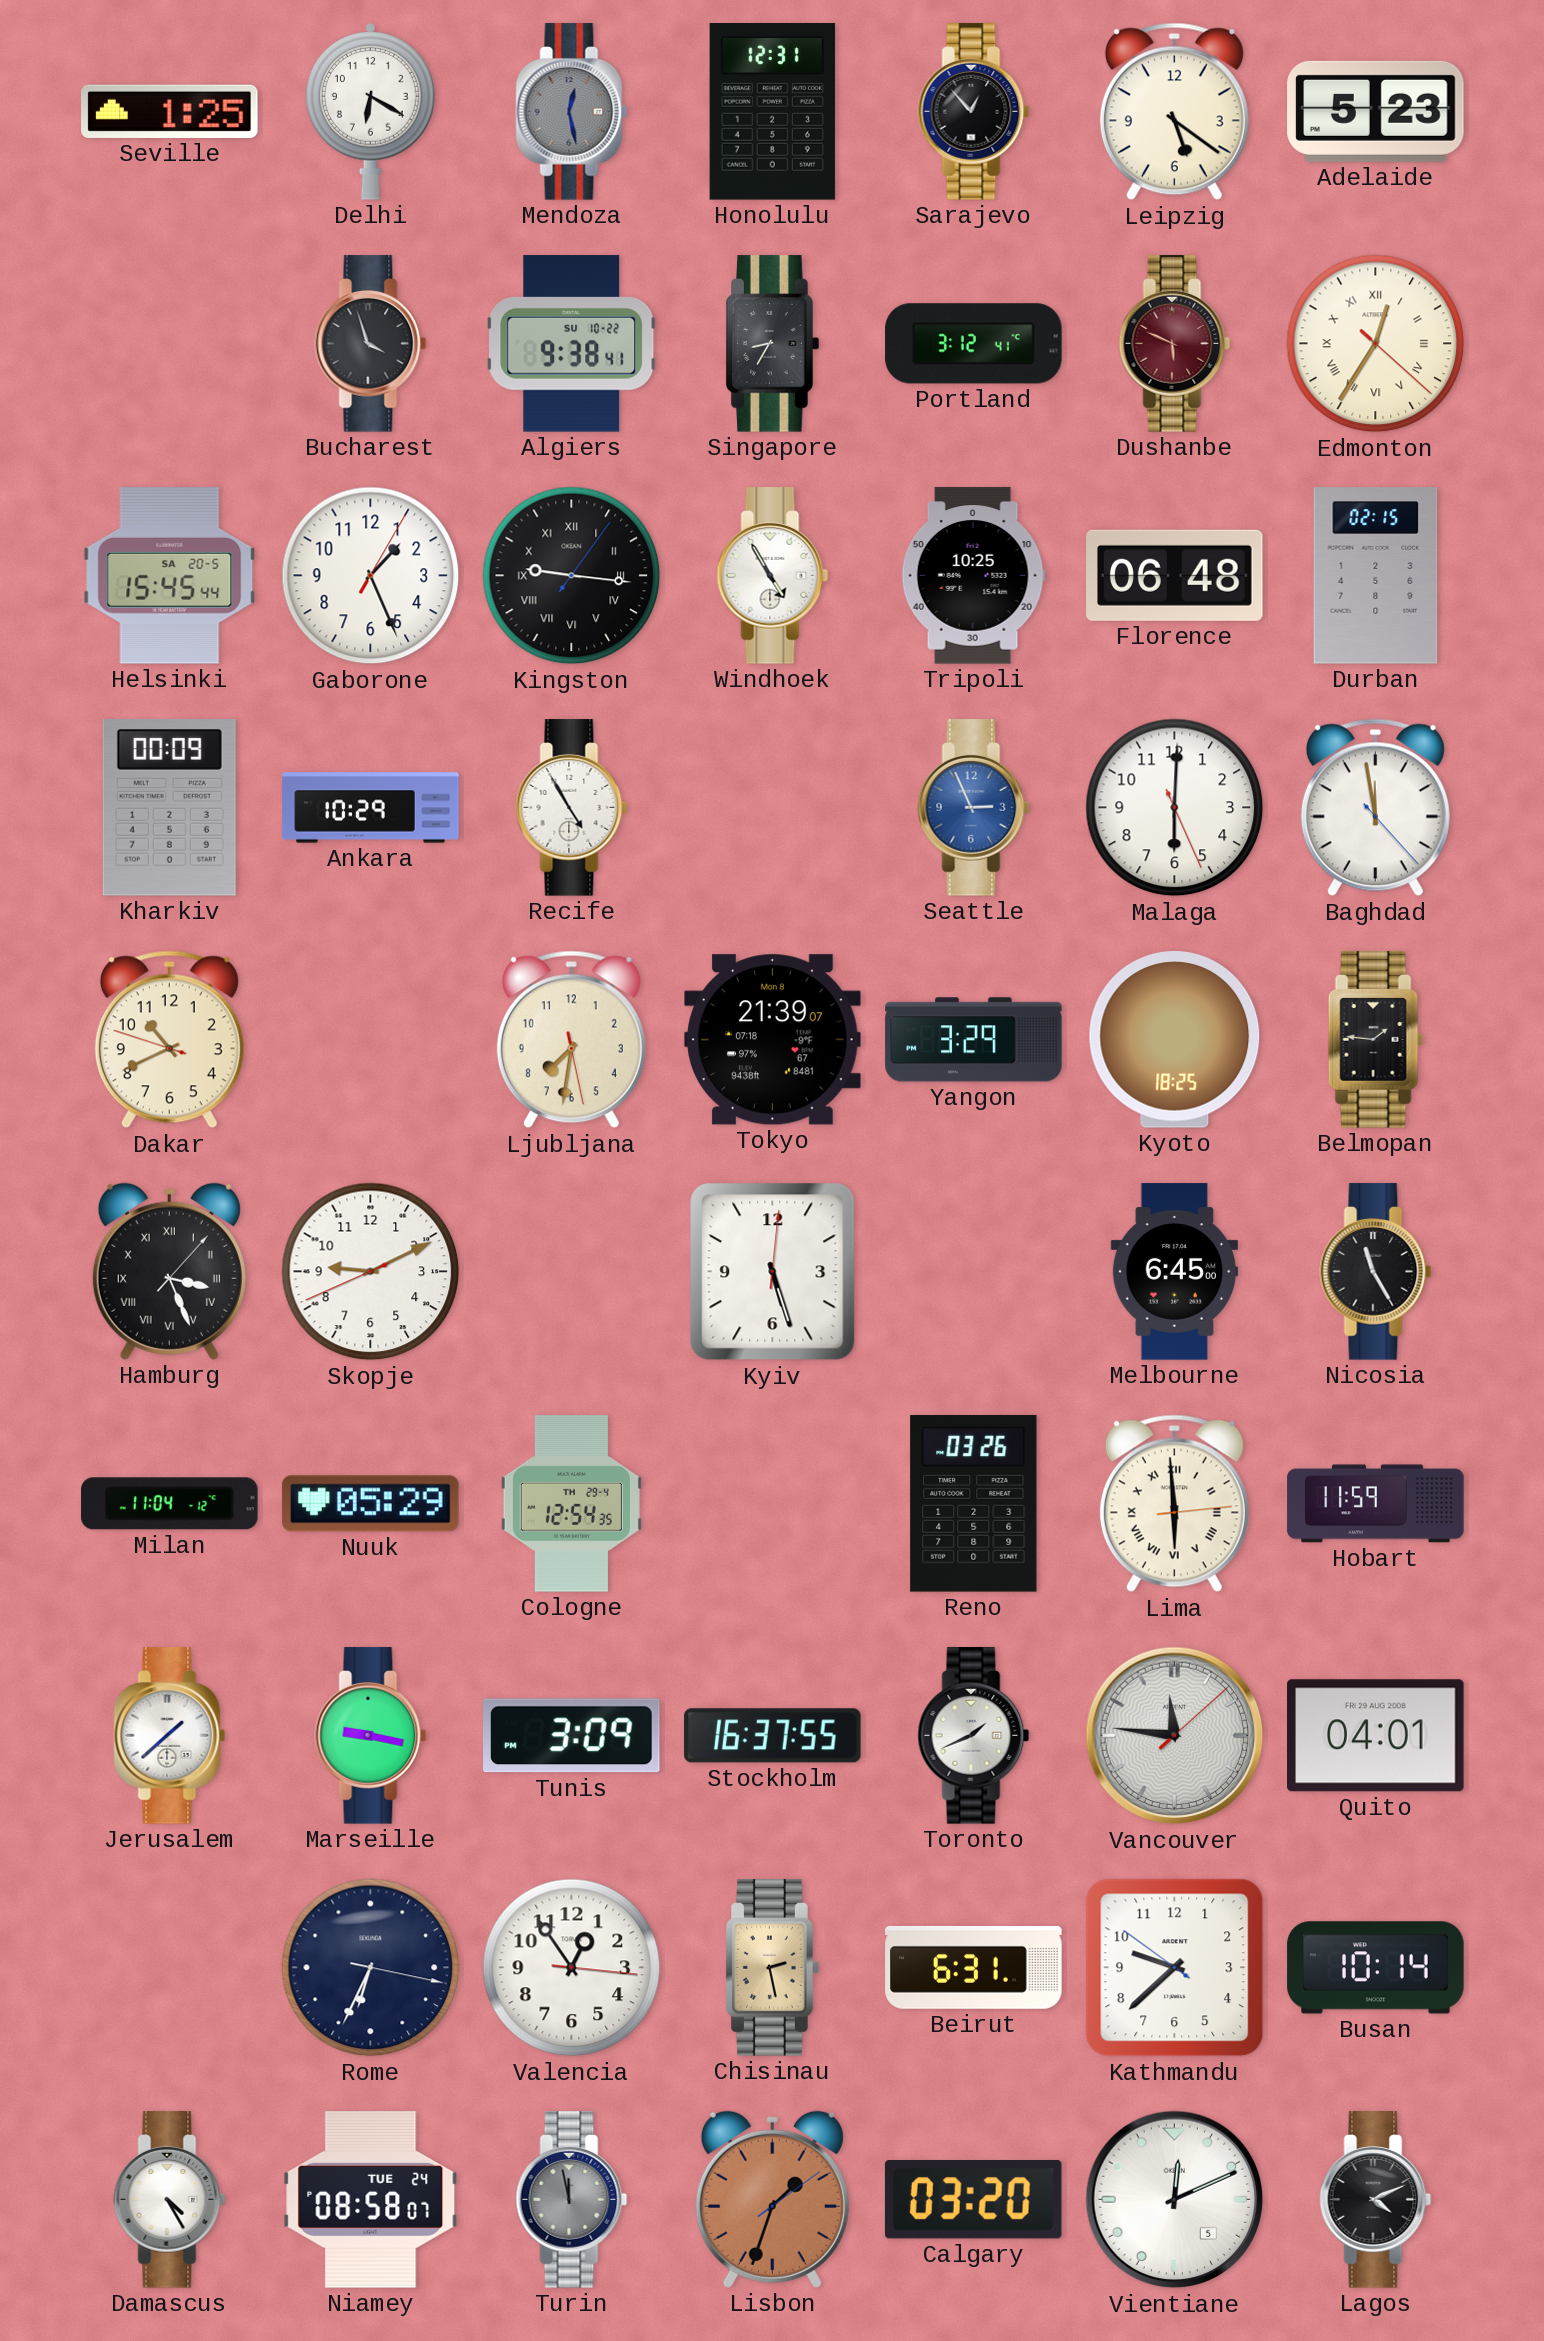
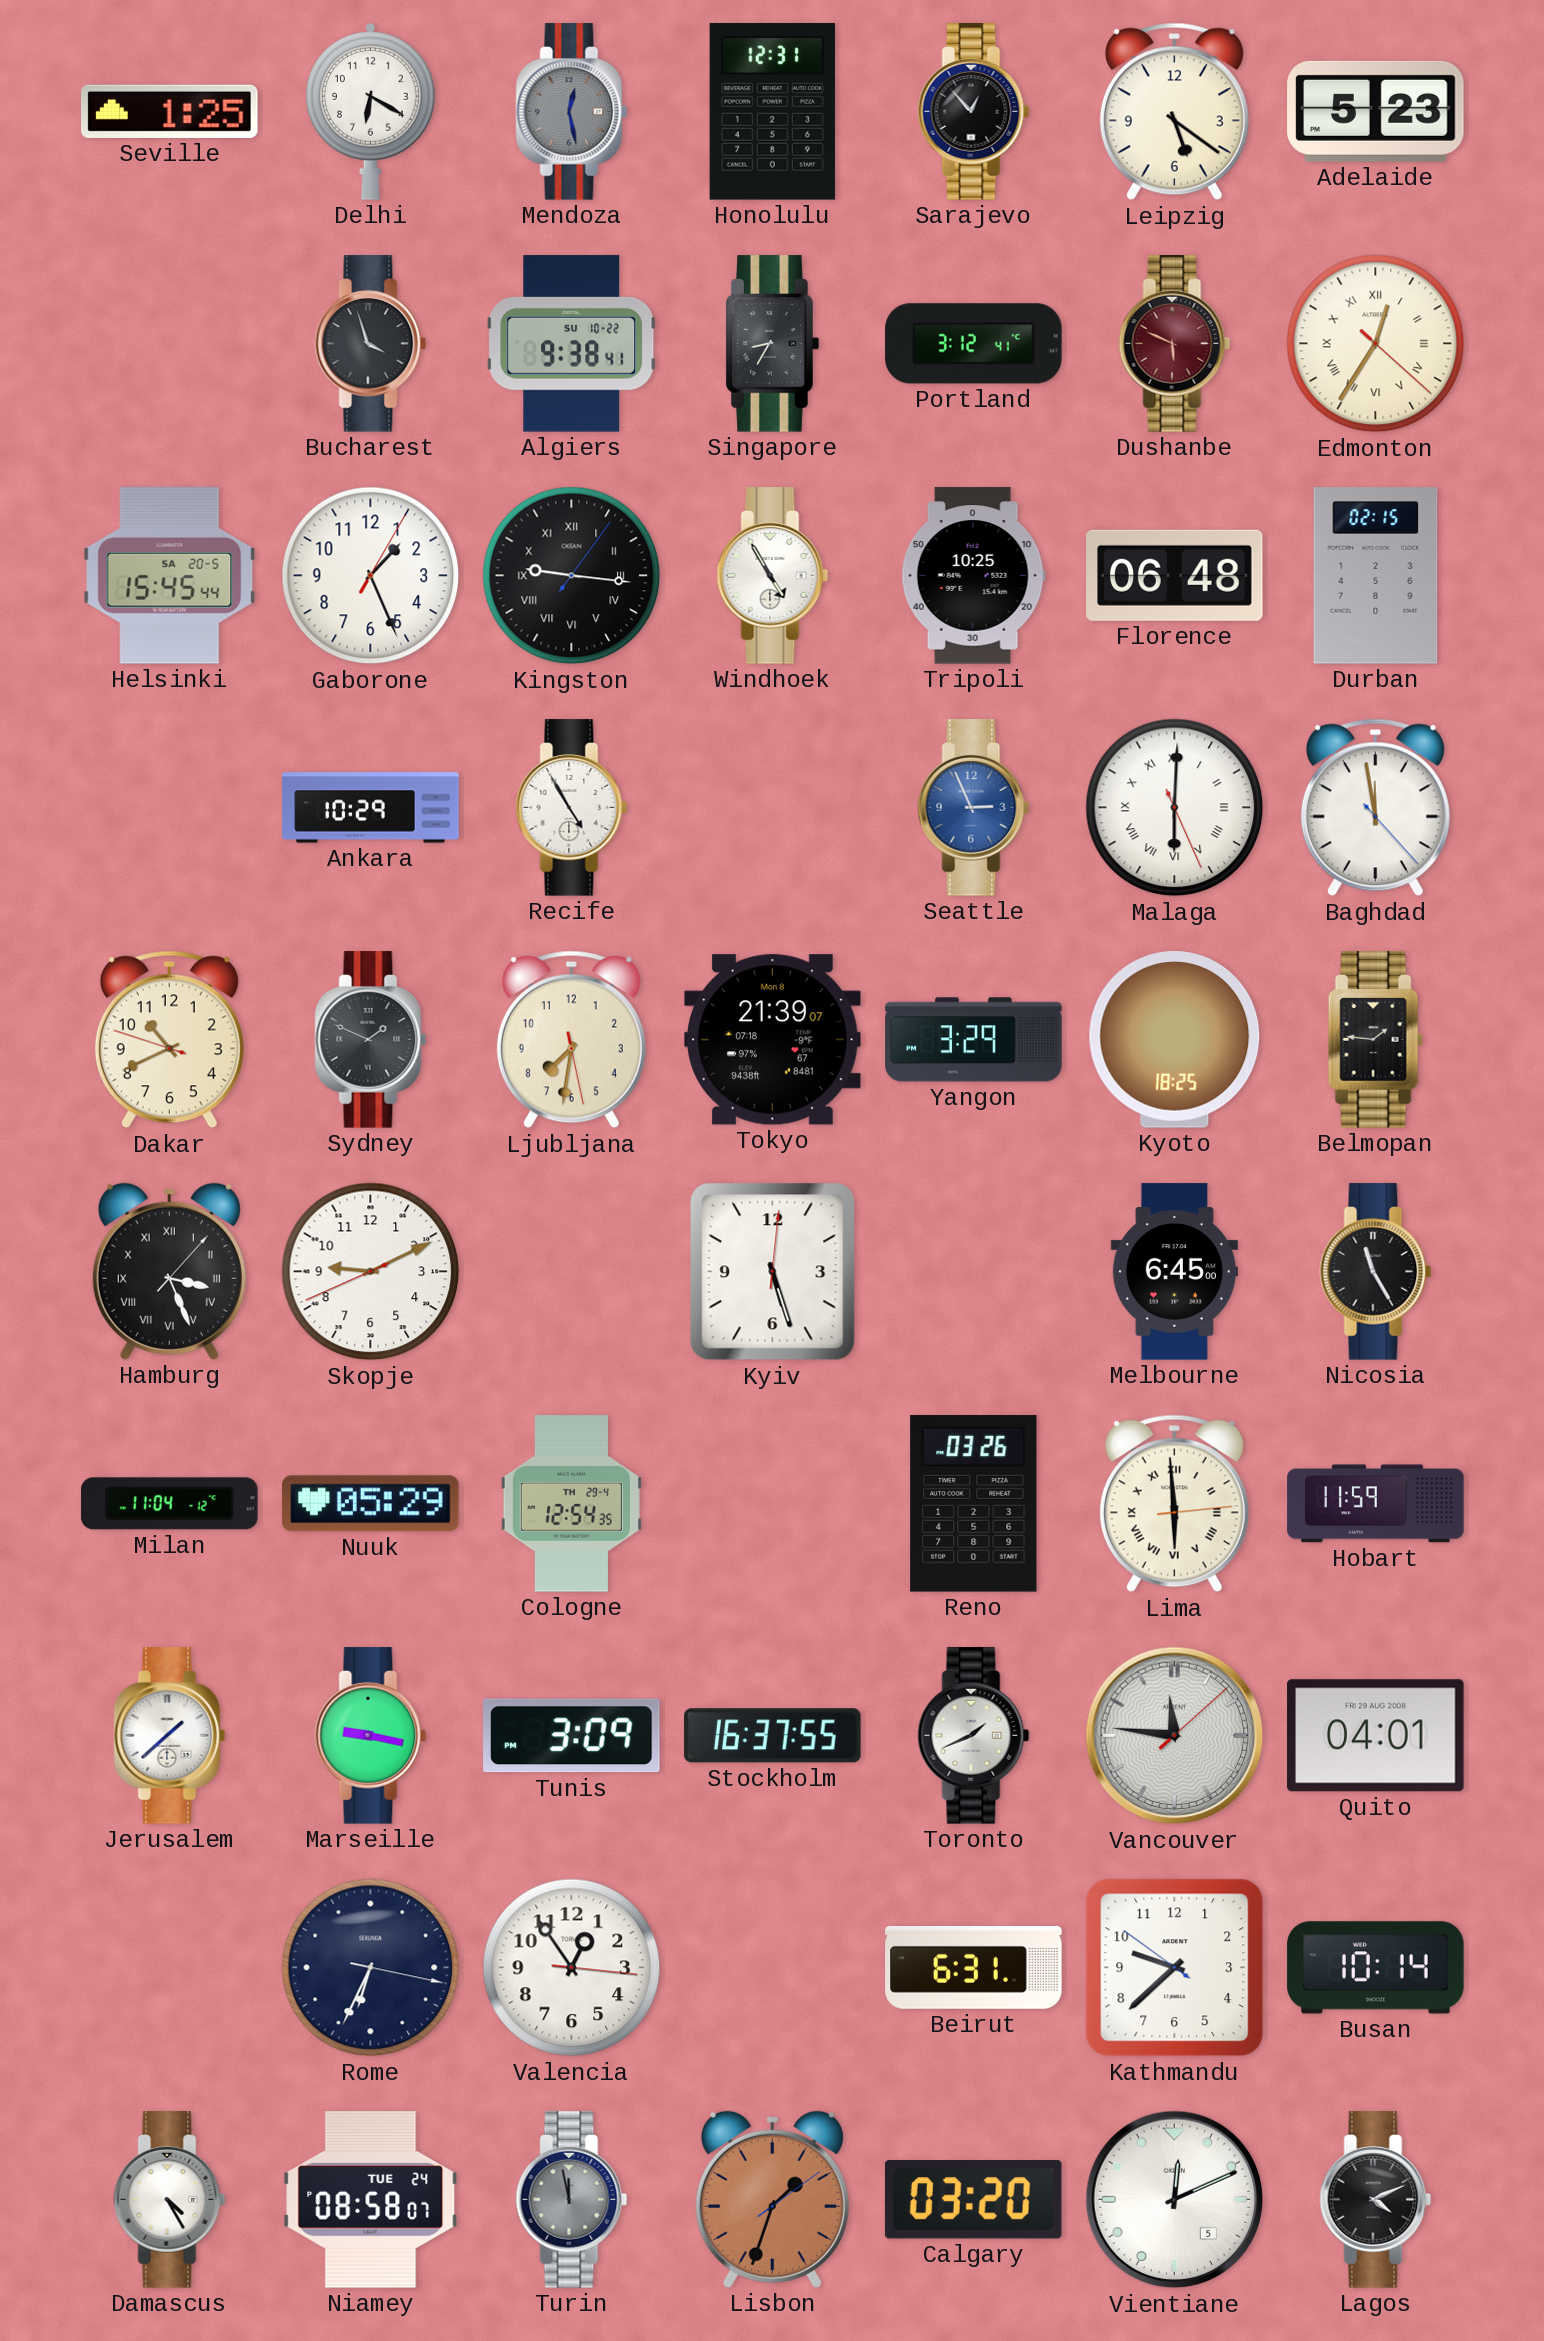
Kharkiv: 00:09 -> none (169, 808)
Malaga numerals: Arabic -> Roman (1175, 808)
Sydney: none -> 1:49 (371, 1040)
Chisinau: 2:28 -> none (772, 1968)
